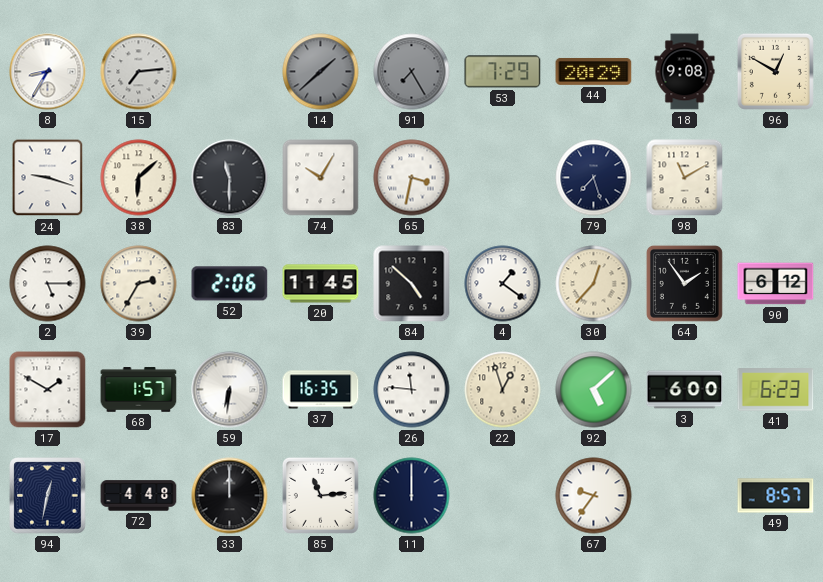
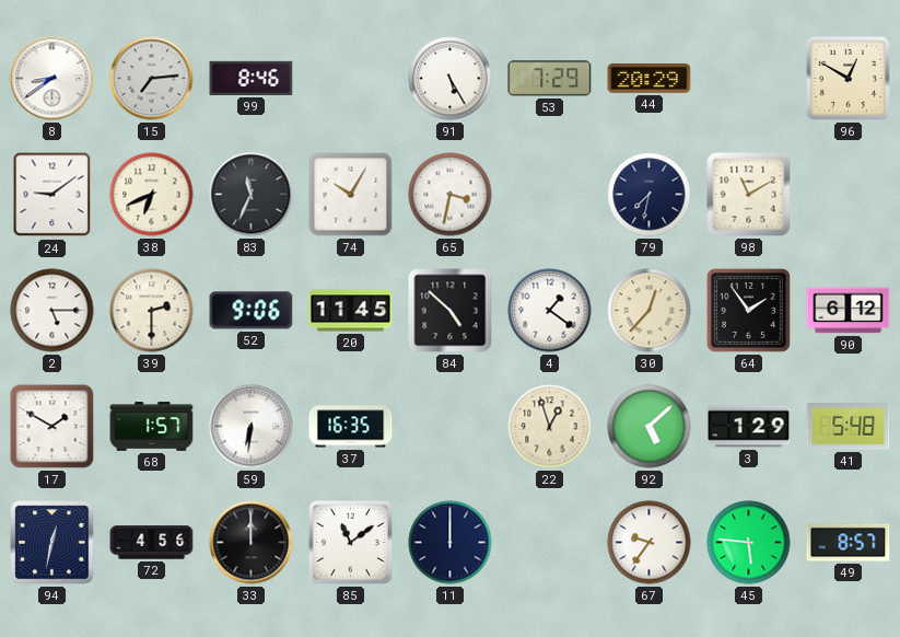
8: 8:35 -> 8:39 (52, 79)
99: none -> 8:46 (252, 78)
14: 1:38 -> none (321, 72)
91: 7:25 -> 5:25 (451, 79)
91 dial: grey -> white (451, 79)
18: 9:08 -> none (685, 72)
24: 9:18 -> 9:09 (52, 195)
38: 6:08 -> 6:41 (152, 195)
83: 11:30 -> 11:34 (252, 195)
79: 7:27 -> 7:32 (650, 195)
39: 2:35 -> 2:30 (152, 311)
52: 2:06 -> 9:06 (252, 311)
26: 11:46 -> none (412, 390)
3: 6:00 -> 1:29 (749, 427)
41: 6:23 -> 5:48 (849, 427)
72: 4:48 -> 4:56 (152, 543)
85: 11:14 -> 11:09 (350, 542)
45: none -> 5:46 (749, 543)
